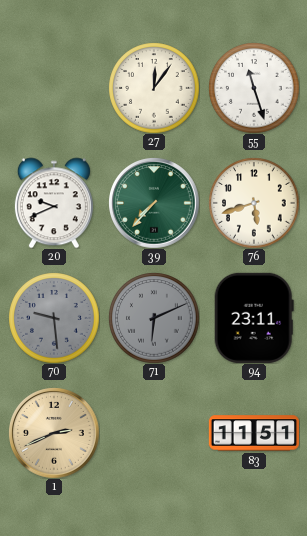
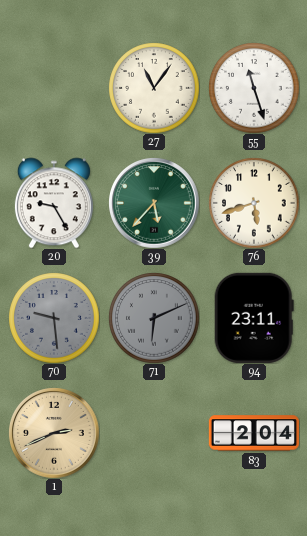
27: 12:06 -> 11:06 (154, 88)
20: 9:41 -> 9:25 (54, 203)
39: 7:37 -> 5:37 (154, 203)
83: 11:51 -> 2:04 (254, 433)
